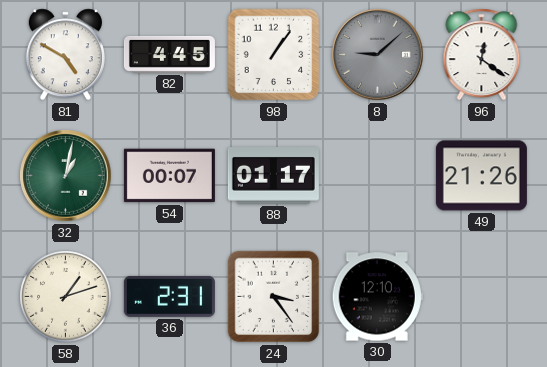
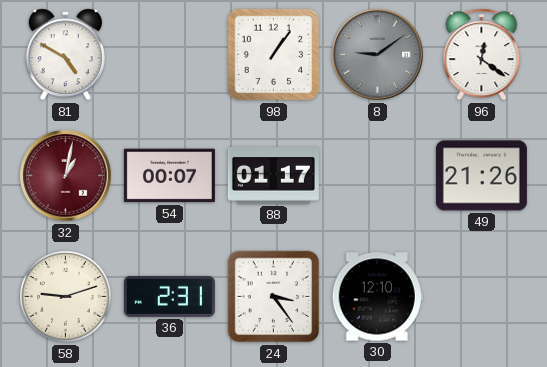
82: 4:45 -> none (169, 54)
8: 9:08 -> 9:09 (378, 55)
32 dial: green -> burgundy (66, 176)
58: 1:12 -> 9:12 (66, 297)
